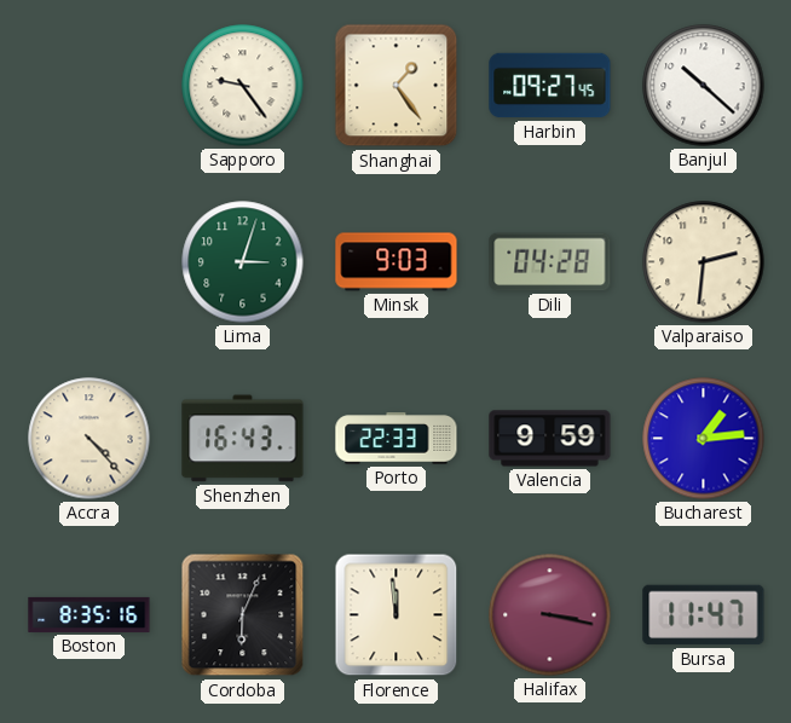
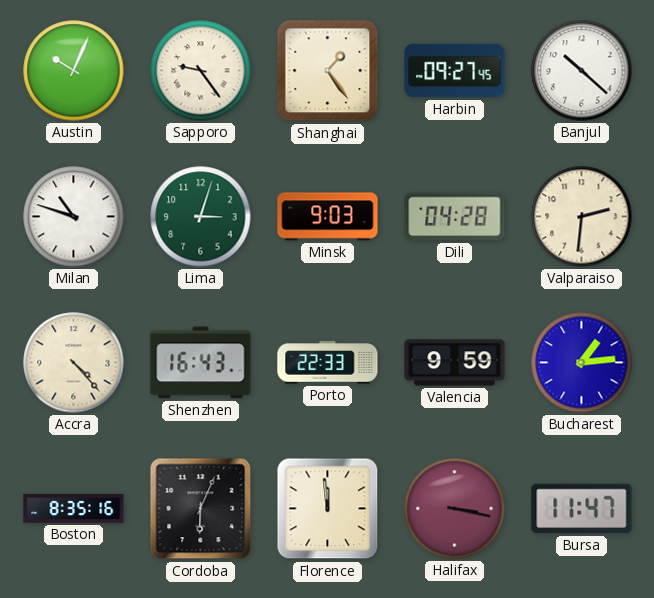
Austin: none -> 10:04 (74, 71)
Milan: none -> 10:48 (74, 217)
